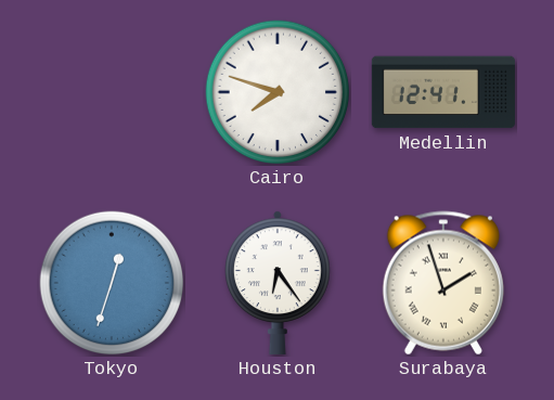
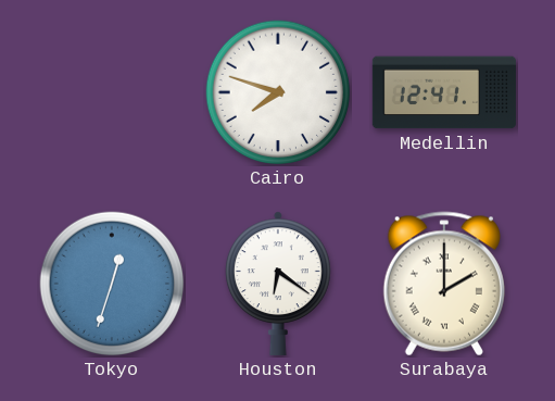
Houston: 6:24 -> 6:21 (278, 284)
Surabaya: 1:57 -> 2:00 (444, 284)
